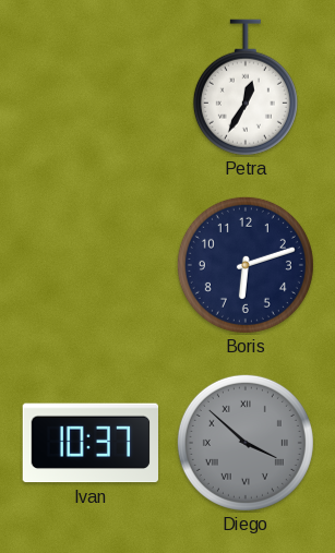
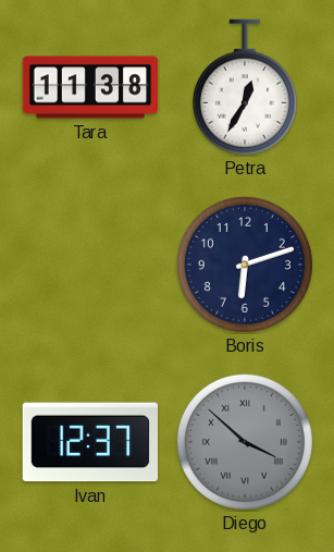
Tara: none -> 11:38 (90, 87)
Ivan: 10:37 -> 12:37 (89, 442)
